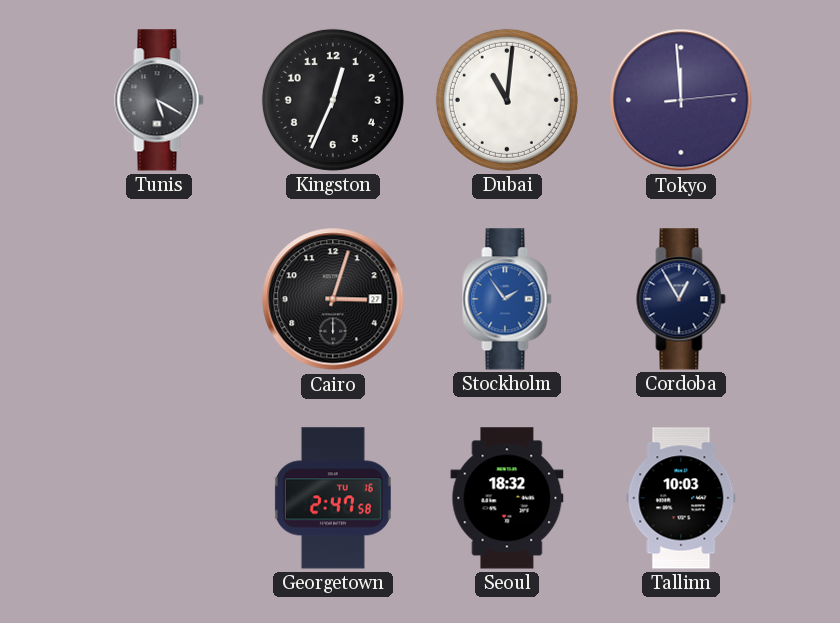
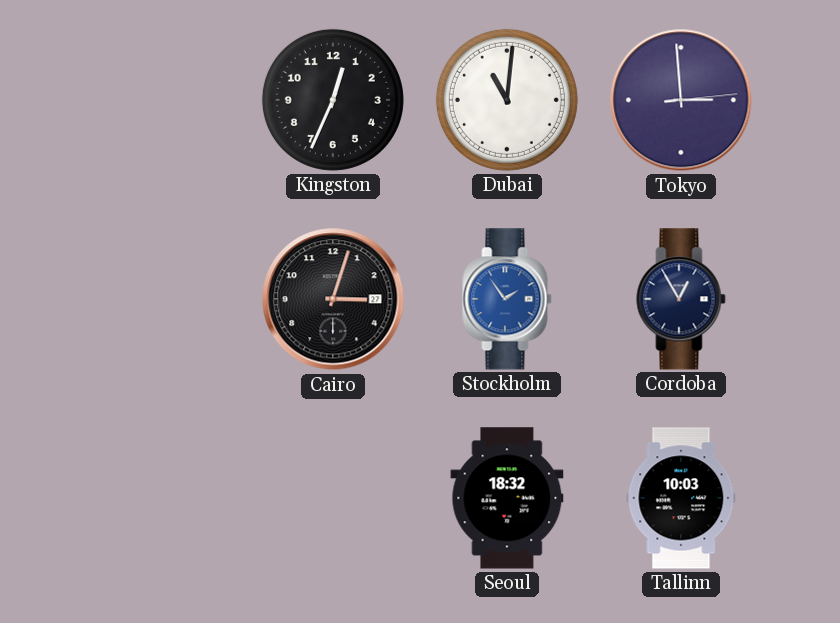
Tunis: 5:20 -> none (159, 100)
Tokyo: 11:59 -> 2:59 (681, 100)
Georgetown: 2:47 -> none (333, 498)
